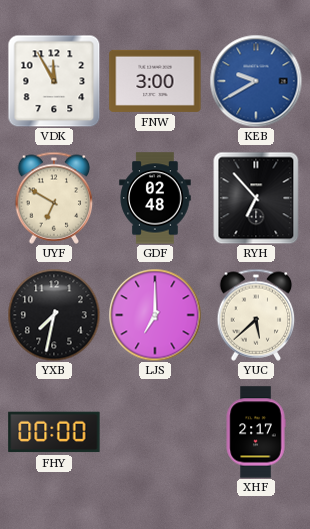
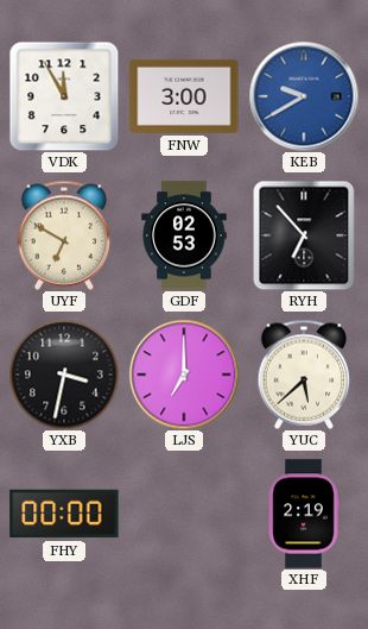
GDF: 02:48 -> 02:53 (184, 235)
YXB: 7:32 -> 3:32 (64, 375)
XHF: 2:17 -> 2:19 (304, 514)
